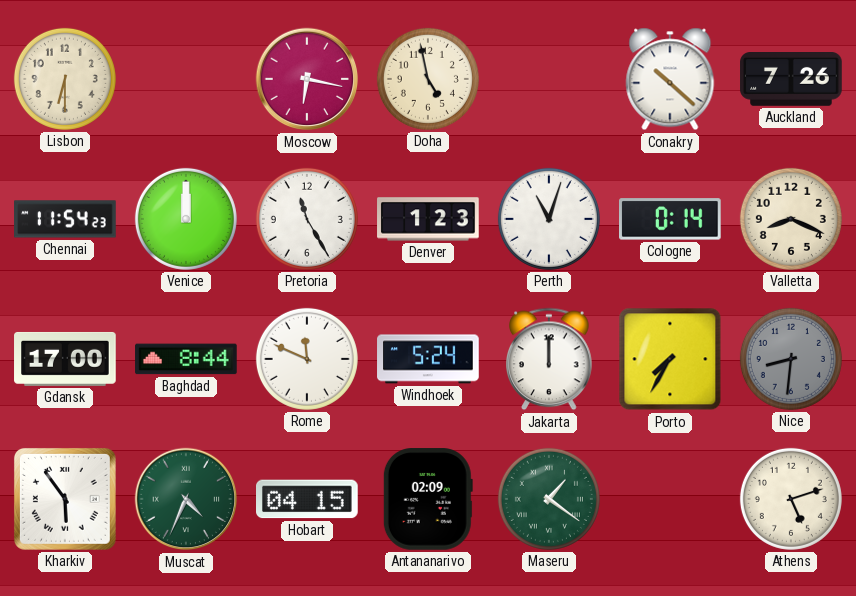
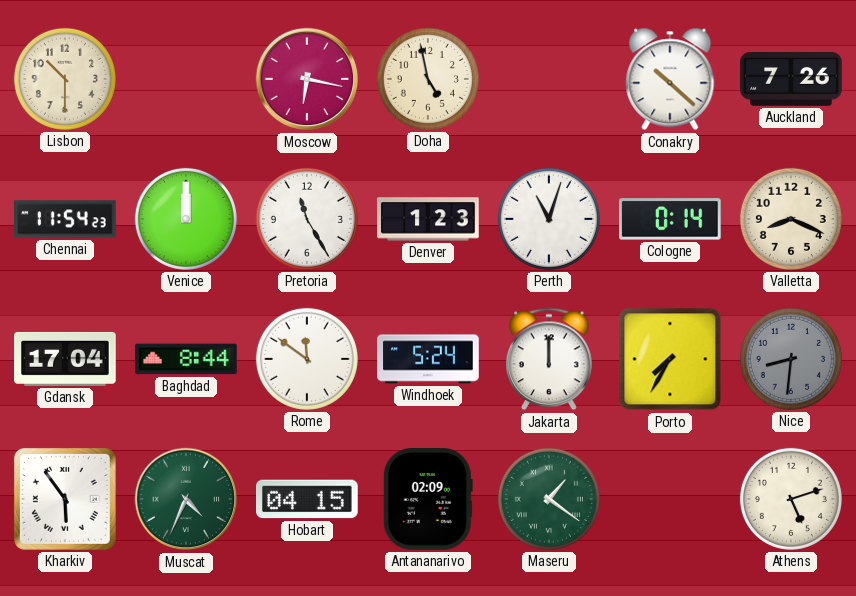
Lisbon: 6:30 -> 10:30 (65, 79)
Gdansk: 17:00 -> 17:04 (65, 359)
Rome: 11:49 -> 11:51 (307, 359)
